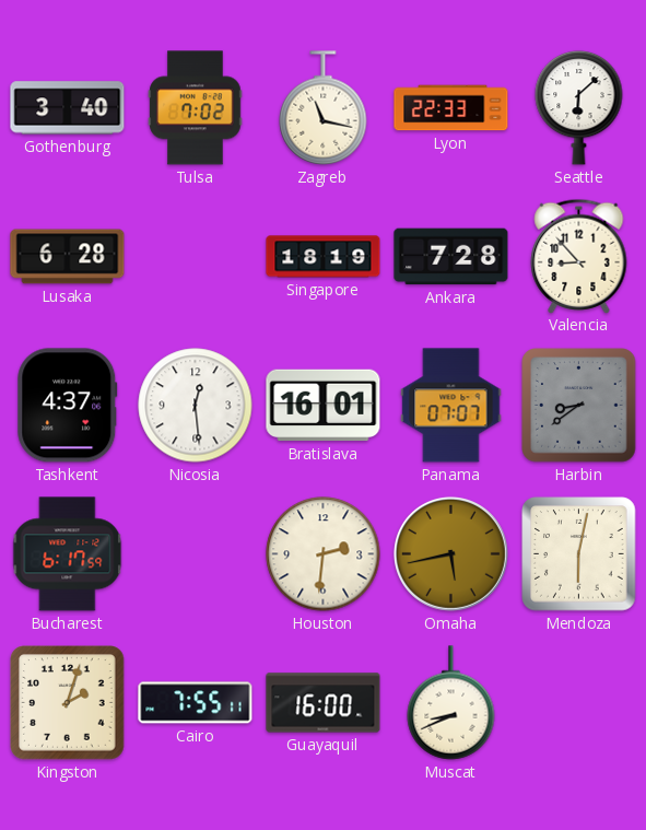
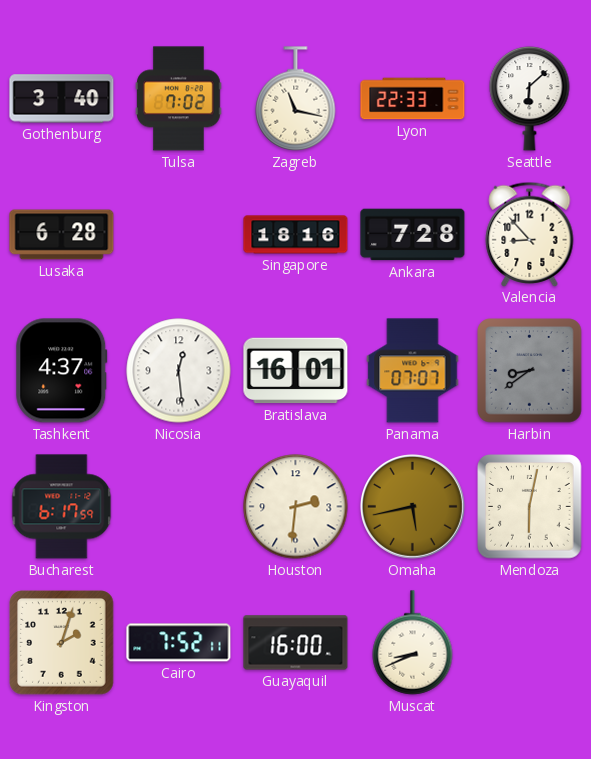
Singapore: 18:19 -> 18:16 (296, 235)
Cairo: 7:55 -> 7:52 (179, 643)
